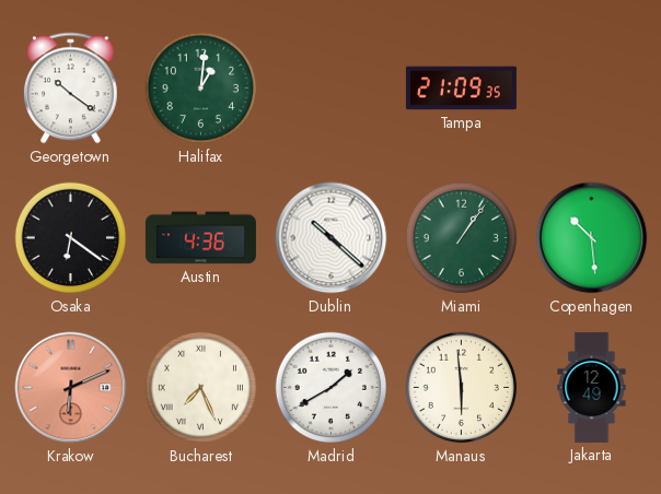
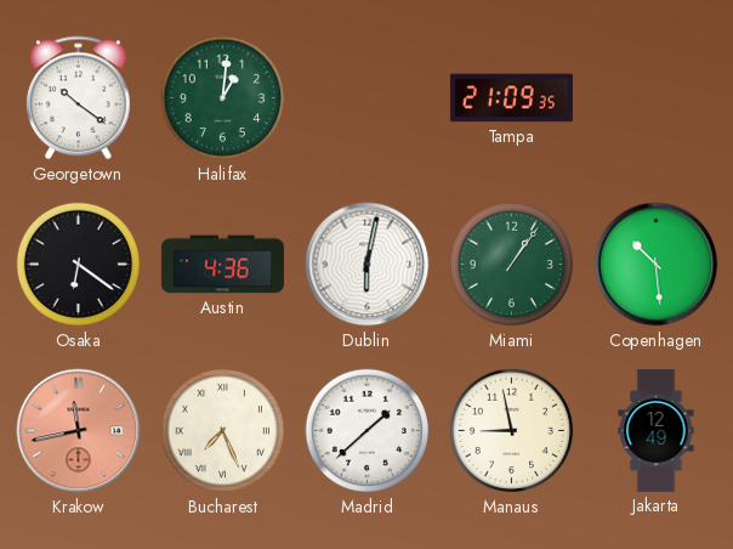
Dublin: 10:22 -> 6:02 (368, 265)
Krakow: 6:11 -> 11:43 (79, 431)
Madrid: 1:40 -> 1:38 (368, 431)
Manaus: 5:59 -> 8:58 (512, 431)
